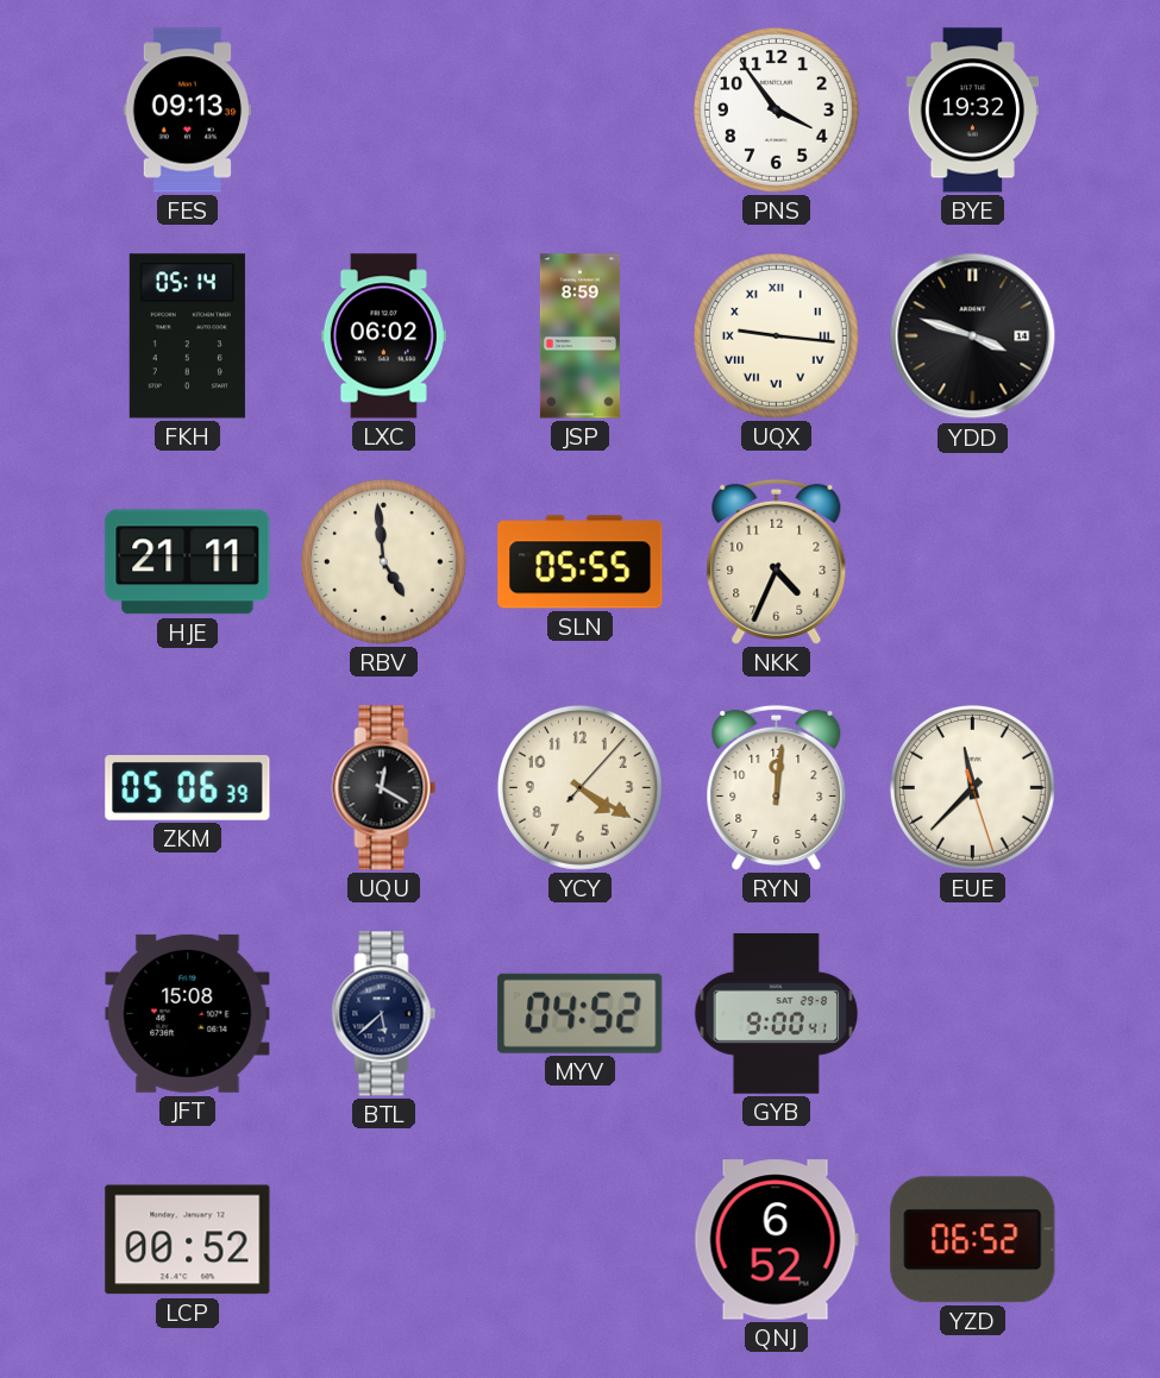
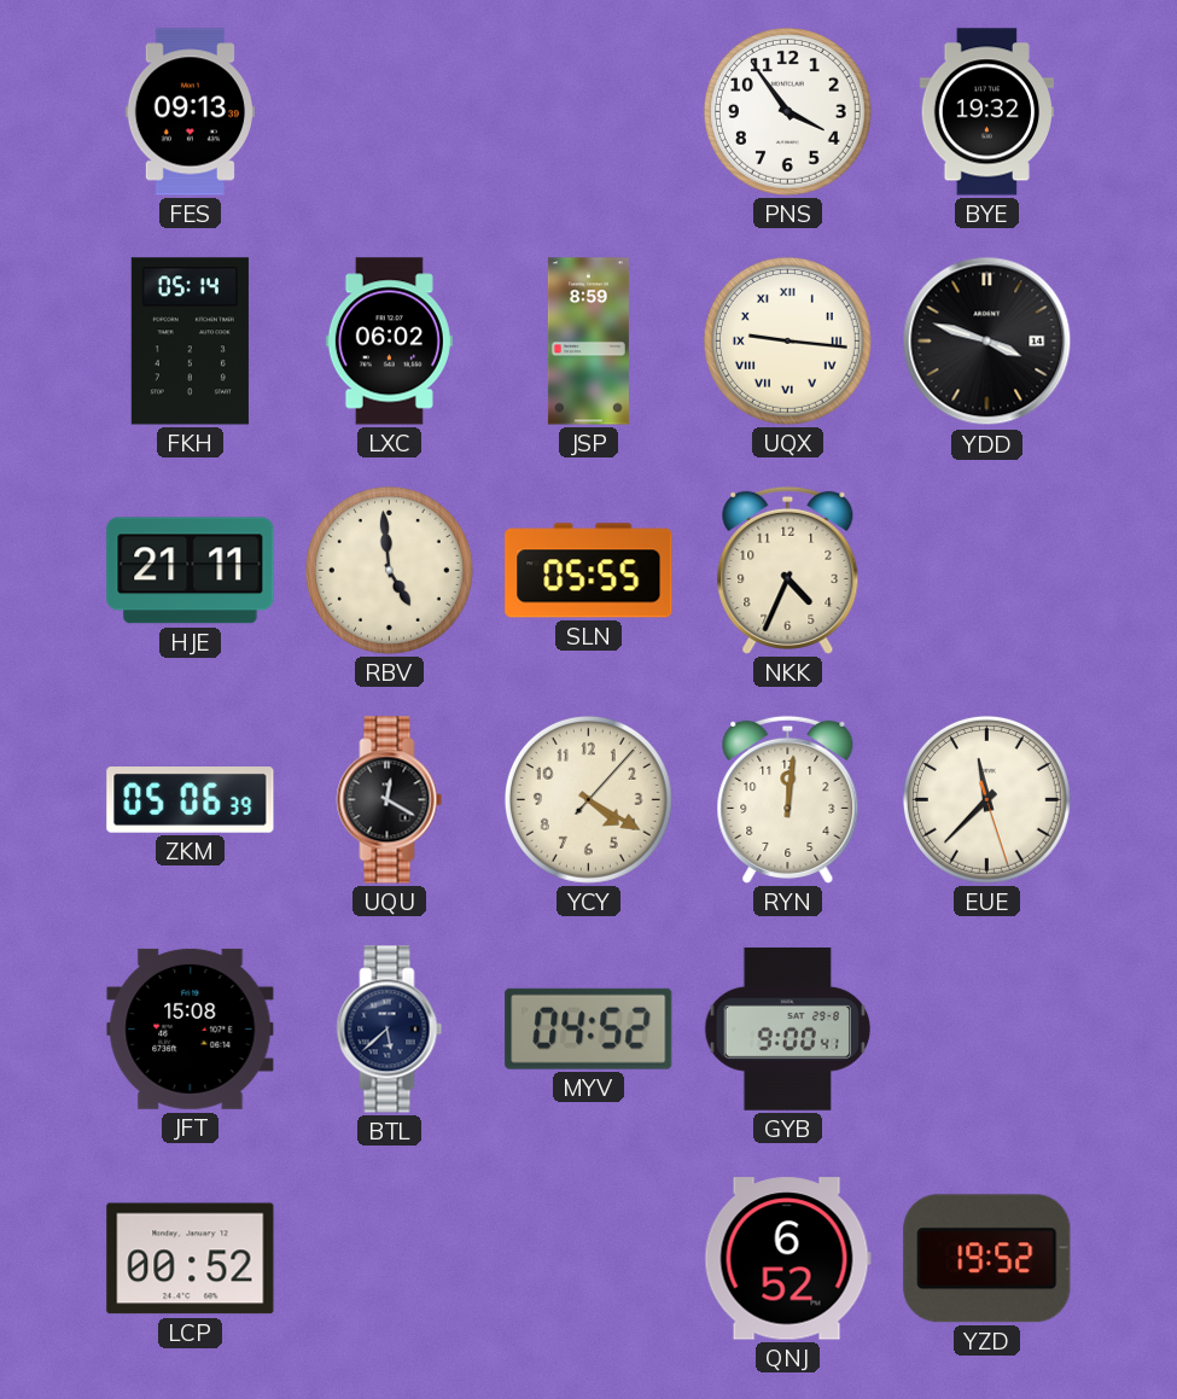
YZD: 06:52 -> 19:52 (987, 1259)
